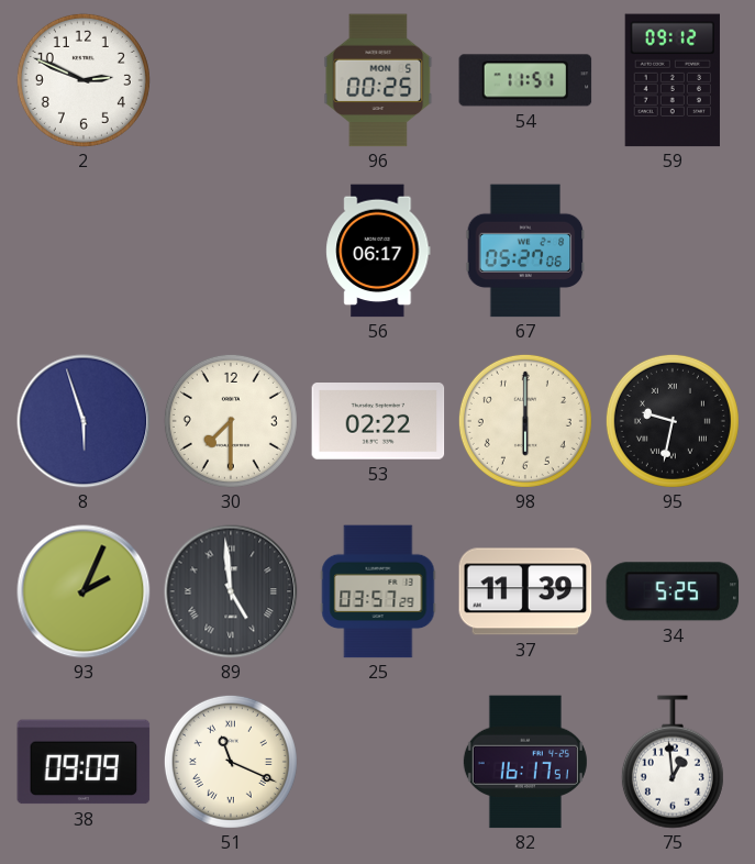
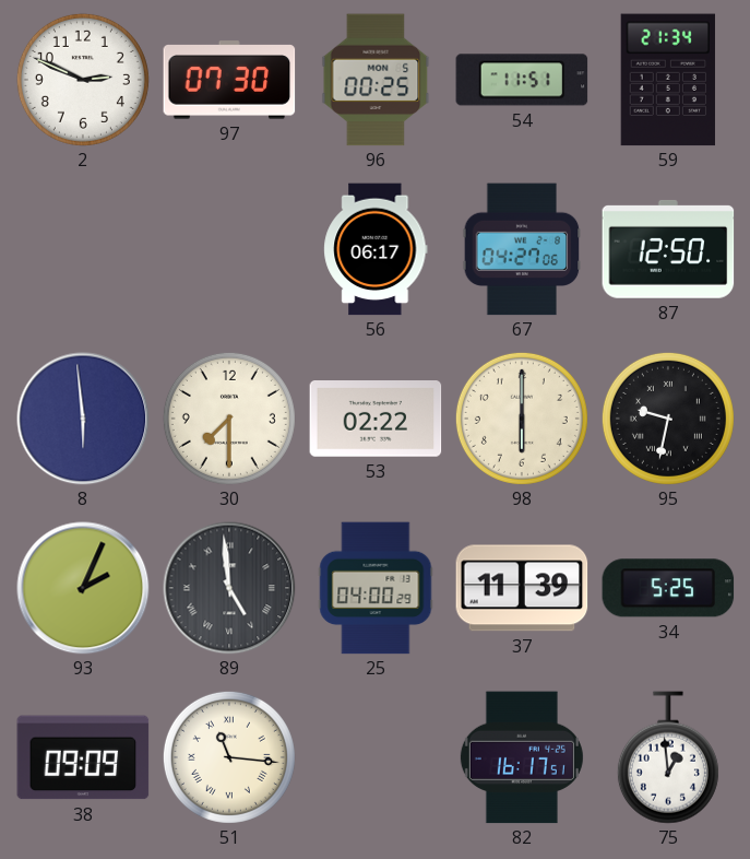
97: none -> 07:30 (229, 80)
59: 09:12 -> 21:34 (668, 80)
67: 05:27 -> 04:27 (522, 249)
87: none -> 12:50 (668, 249)
8: 5:57 -> 5:59 (83, 419)
25: 03:57 -> 04:00 (376, 588)
51: 11:19 -> 11:16 (229, 757)
